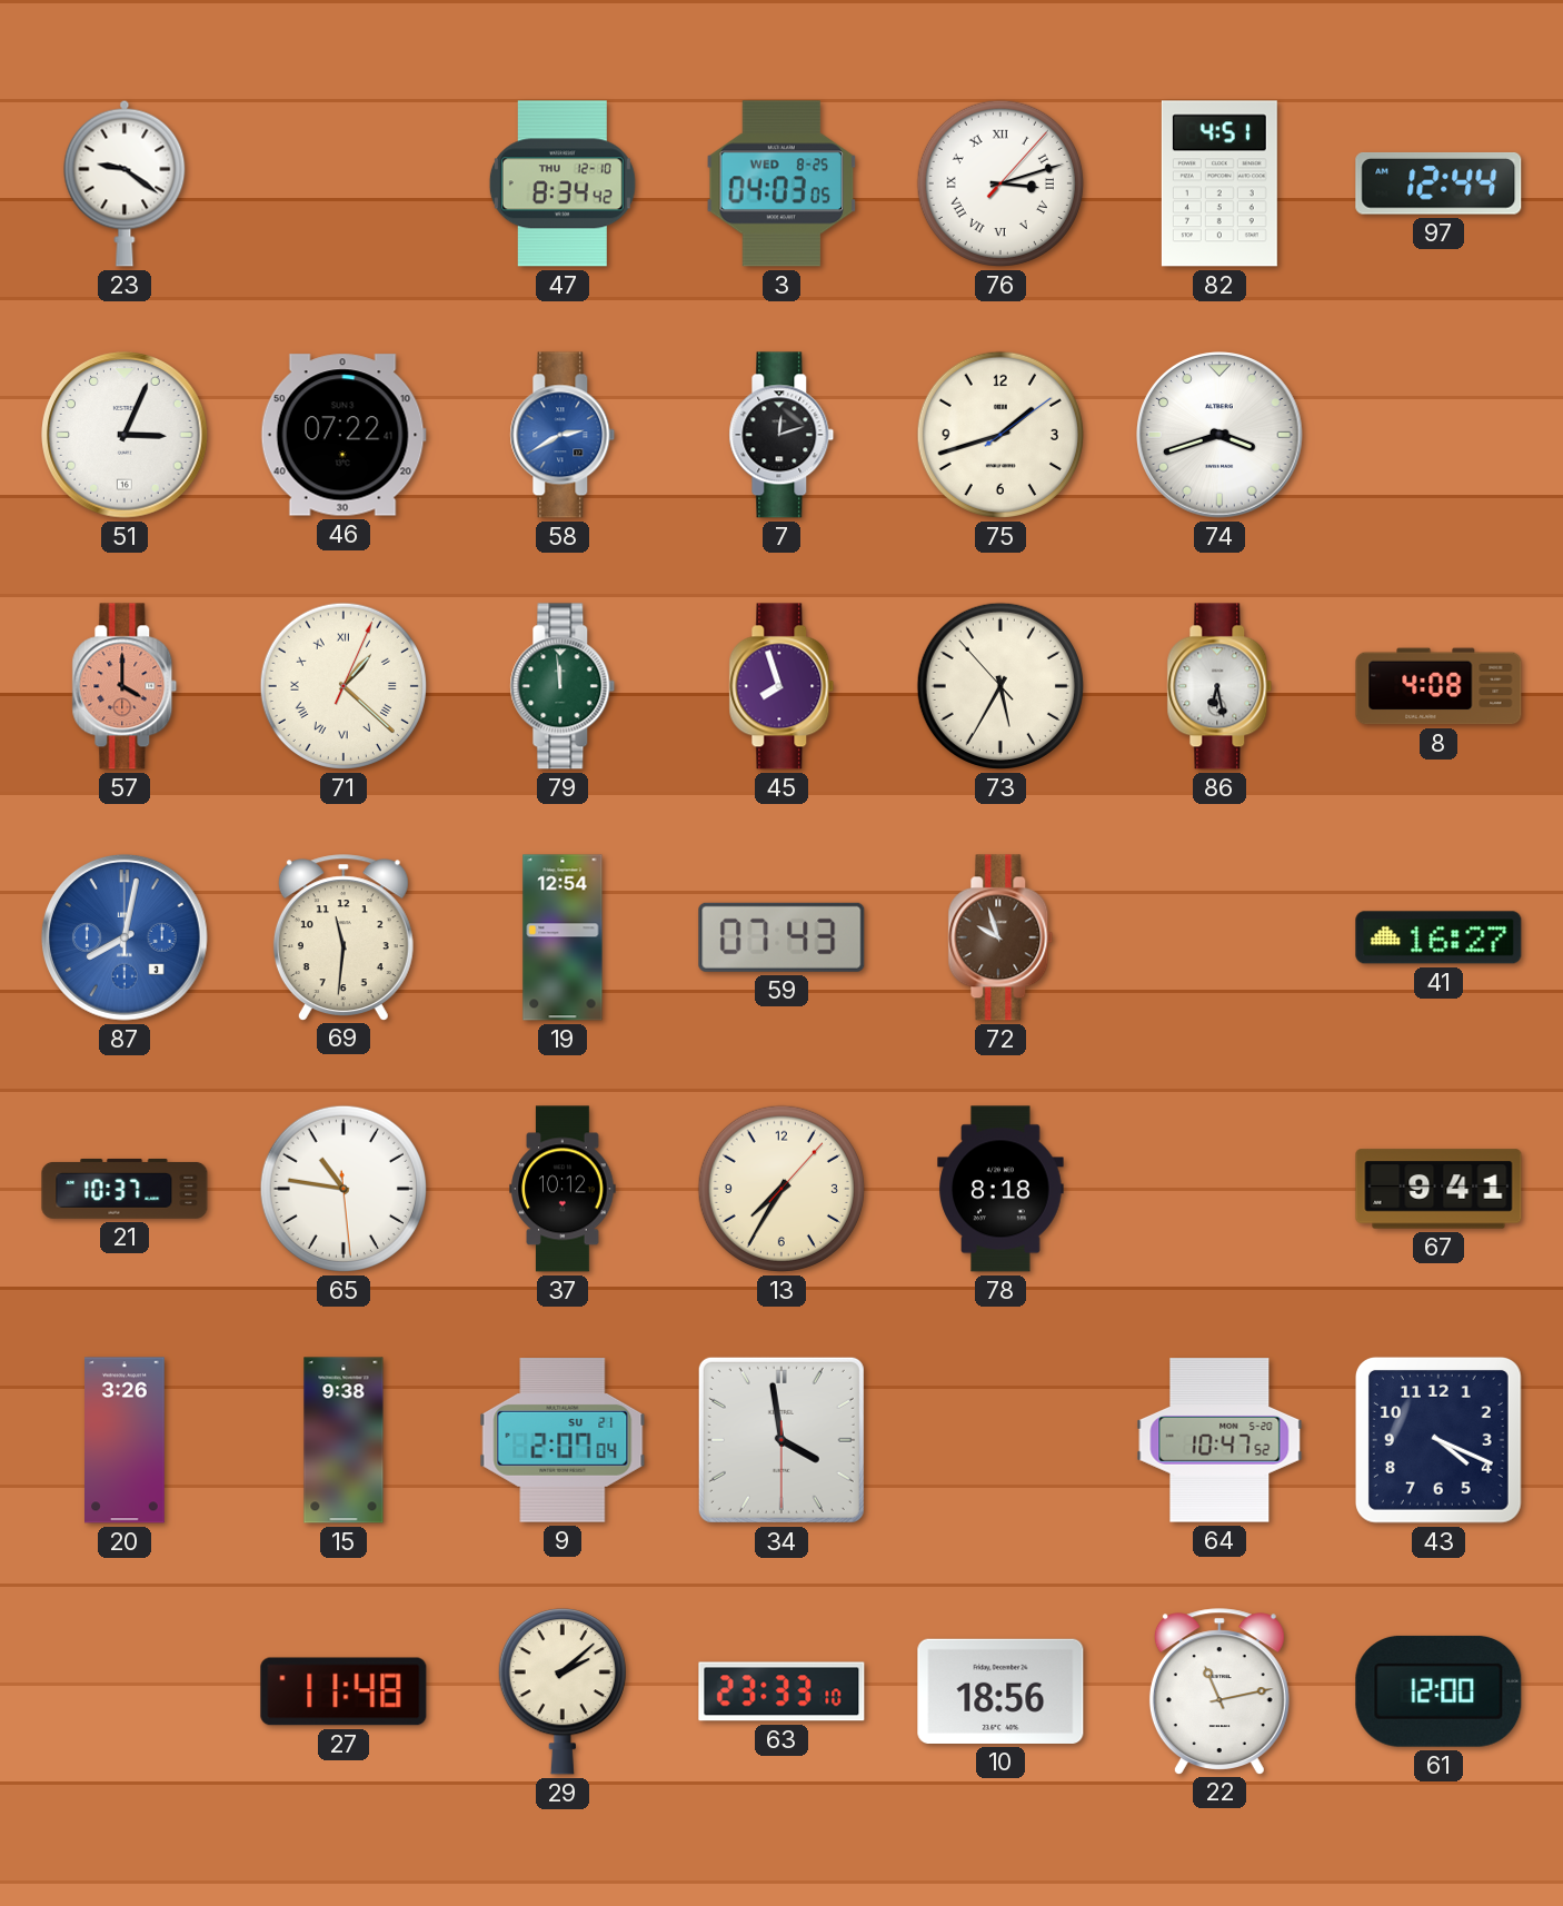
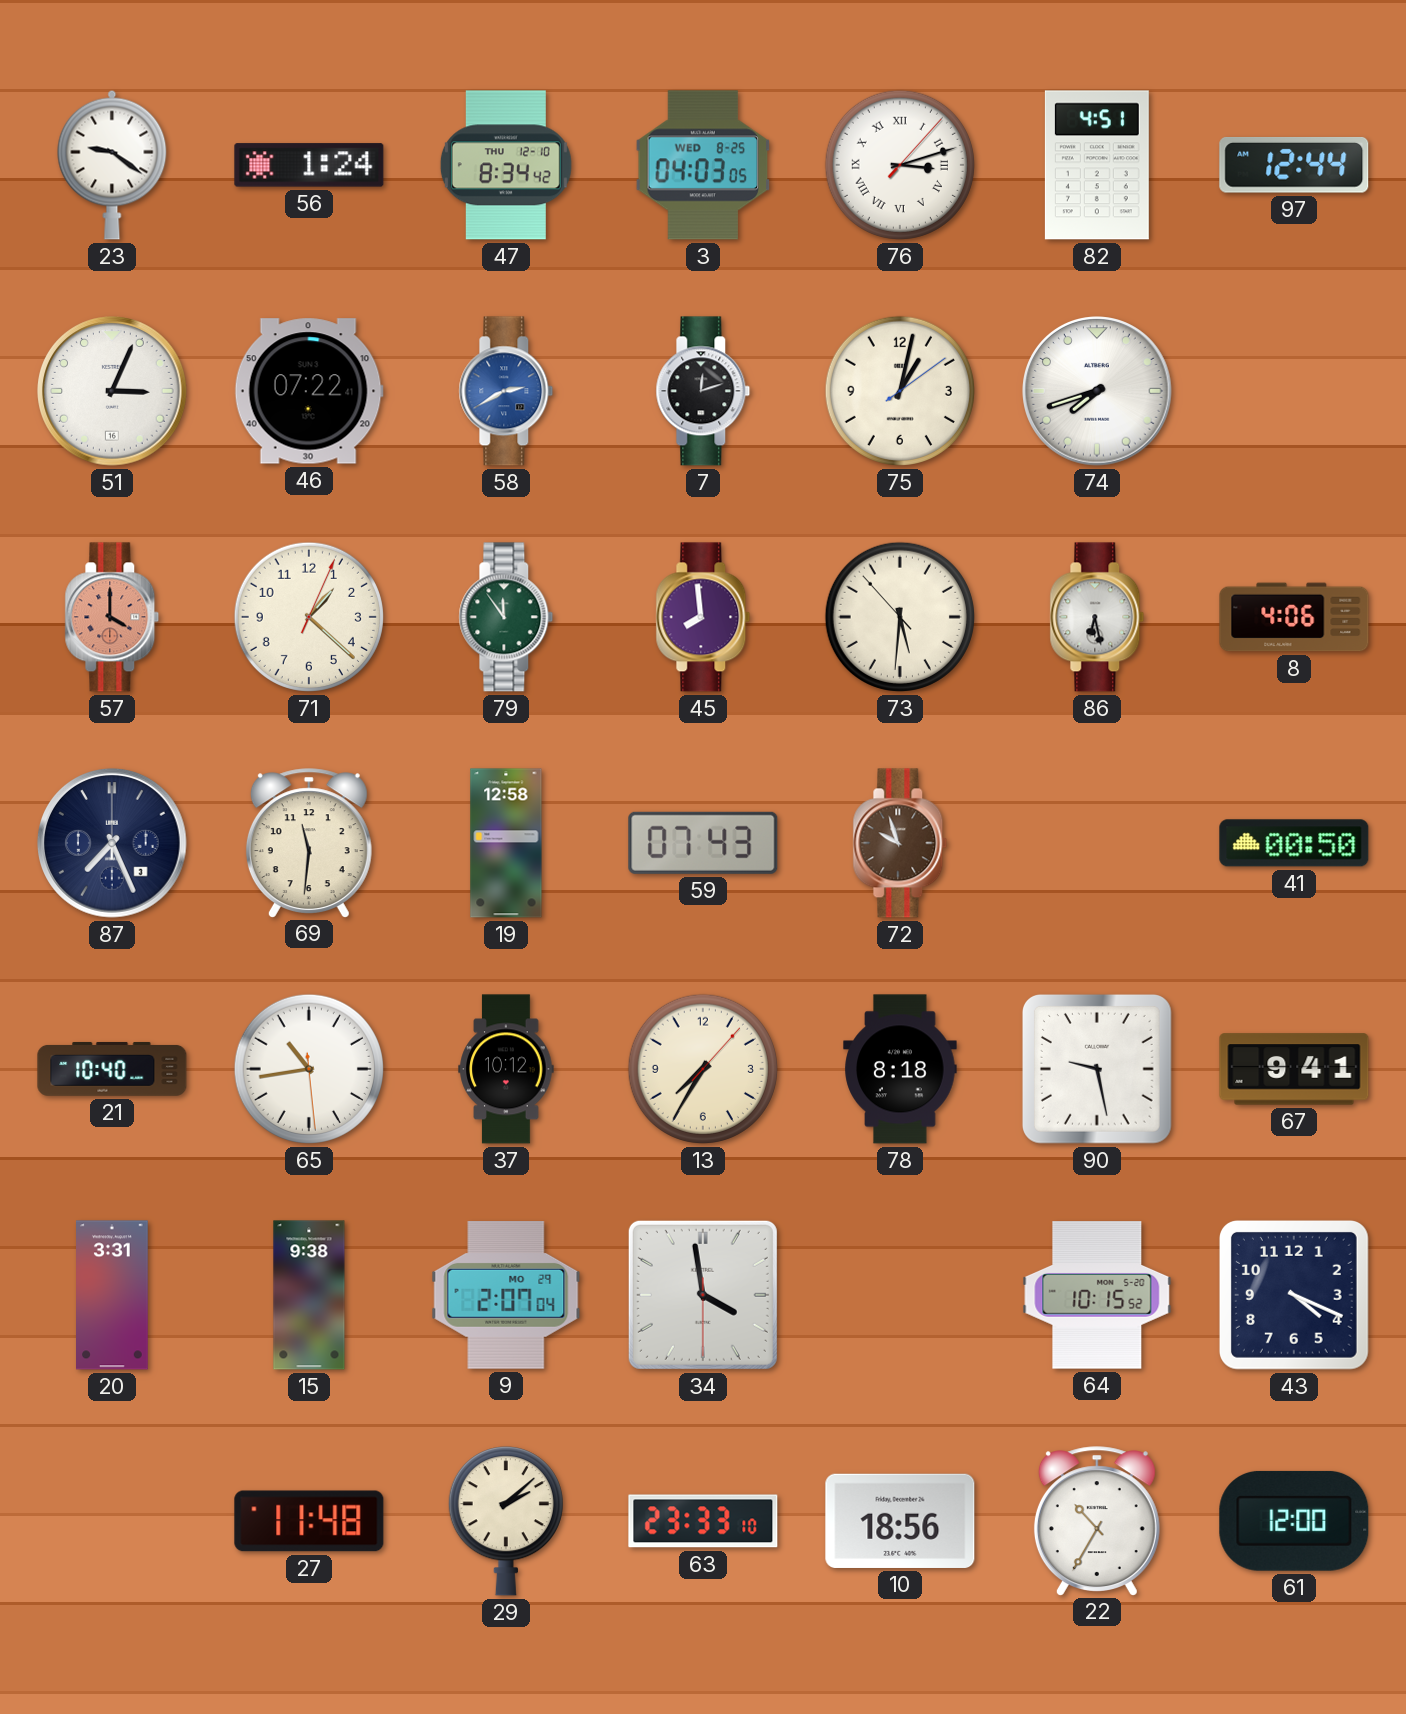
56: none -> 1:24 (309, 165)
75: 1:42 -> 1:02 (900, 391)
74: 3:42 -> 7:42 (1097, 391)
71 numerals: Roman -> Arabic (309, 617)
79: 11:59 -> 11:54 (506, 617)
45: 7:57 -> 7:59 (703, 617)
73: 5:34 -> 5:30 (900, 617)
8: 4:08 -> 4:06 (1294, 617)
87: 8:02 -> 7:26 (112, 843)
87 dial: blue -> navy (112, 843)
19: 12:54 -> 12:58 (506, 843)
41: 16:27 -> 00:50 (1294, 843)
21: 10:37 -> 10:40 (112, 1069)
65: 10:46 -> 10:43 (309, 1069)
90: none -> 9:28 (1097, 1069)
20: 3:26 -> 3:31 (113, 1295)
9 date: SU 21 -> MO 29 (506, 1296)
64: 10:47 -> 10:15 (1097, 1295)
22: 11:13 -> 10:35 (1097, 1521)
